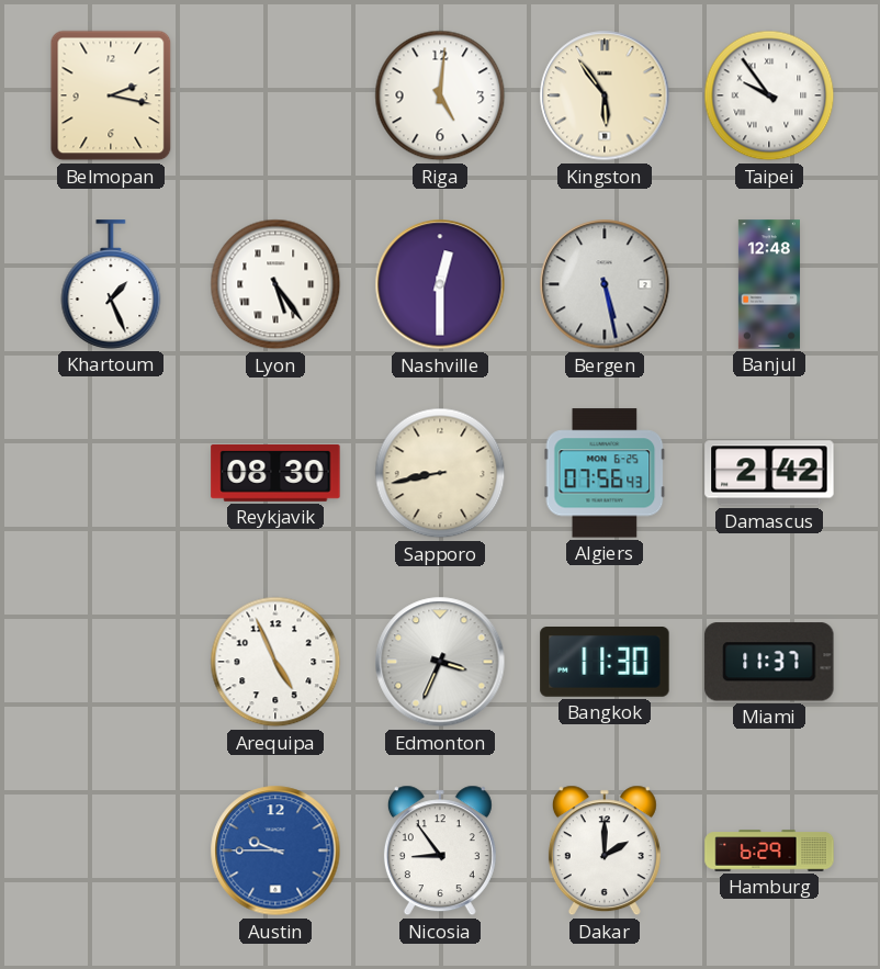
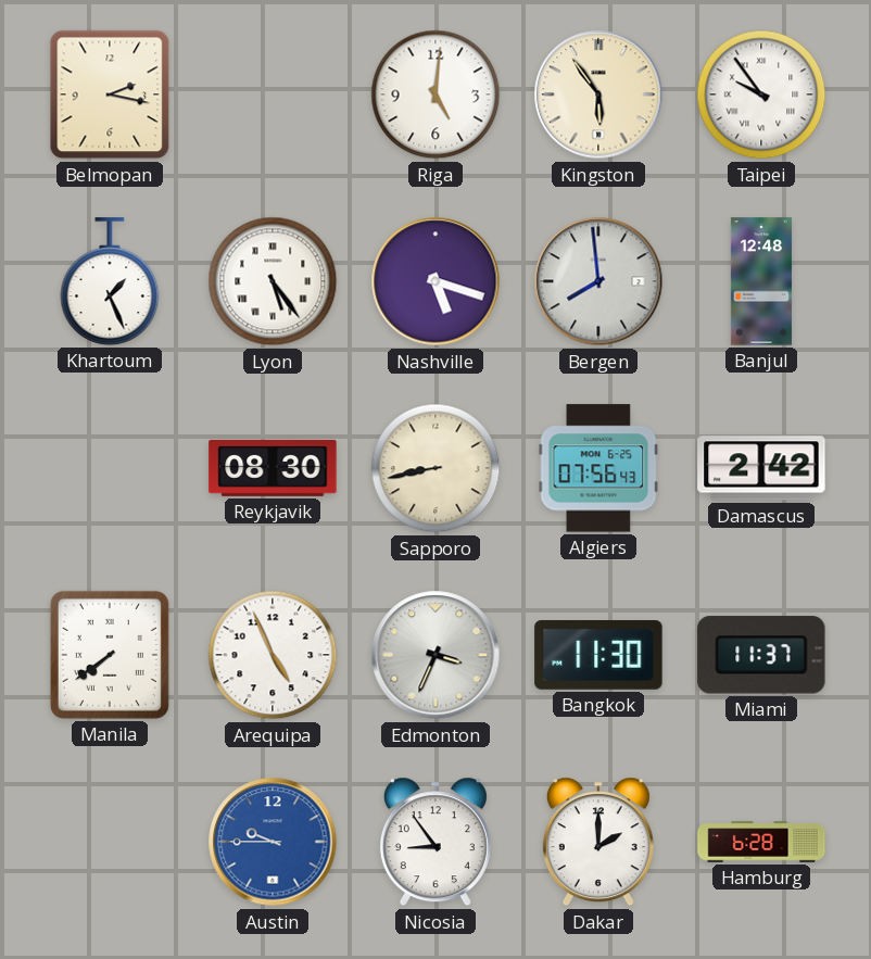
Nashville: 12:30 -> 5:18 (435, 281)
Bergen: 5:28 -> 7:59 (598, 281)
Manila: none -> 7:39 (110, 655)
Hamburg: 6:29 -> 6:28 (761, 842)
